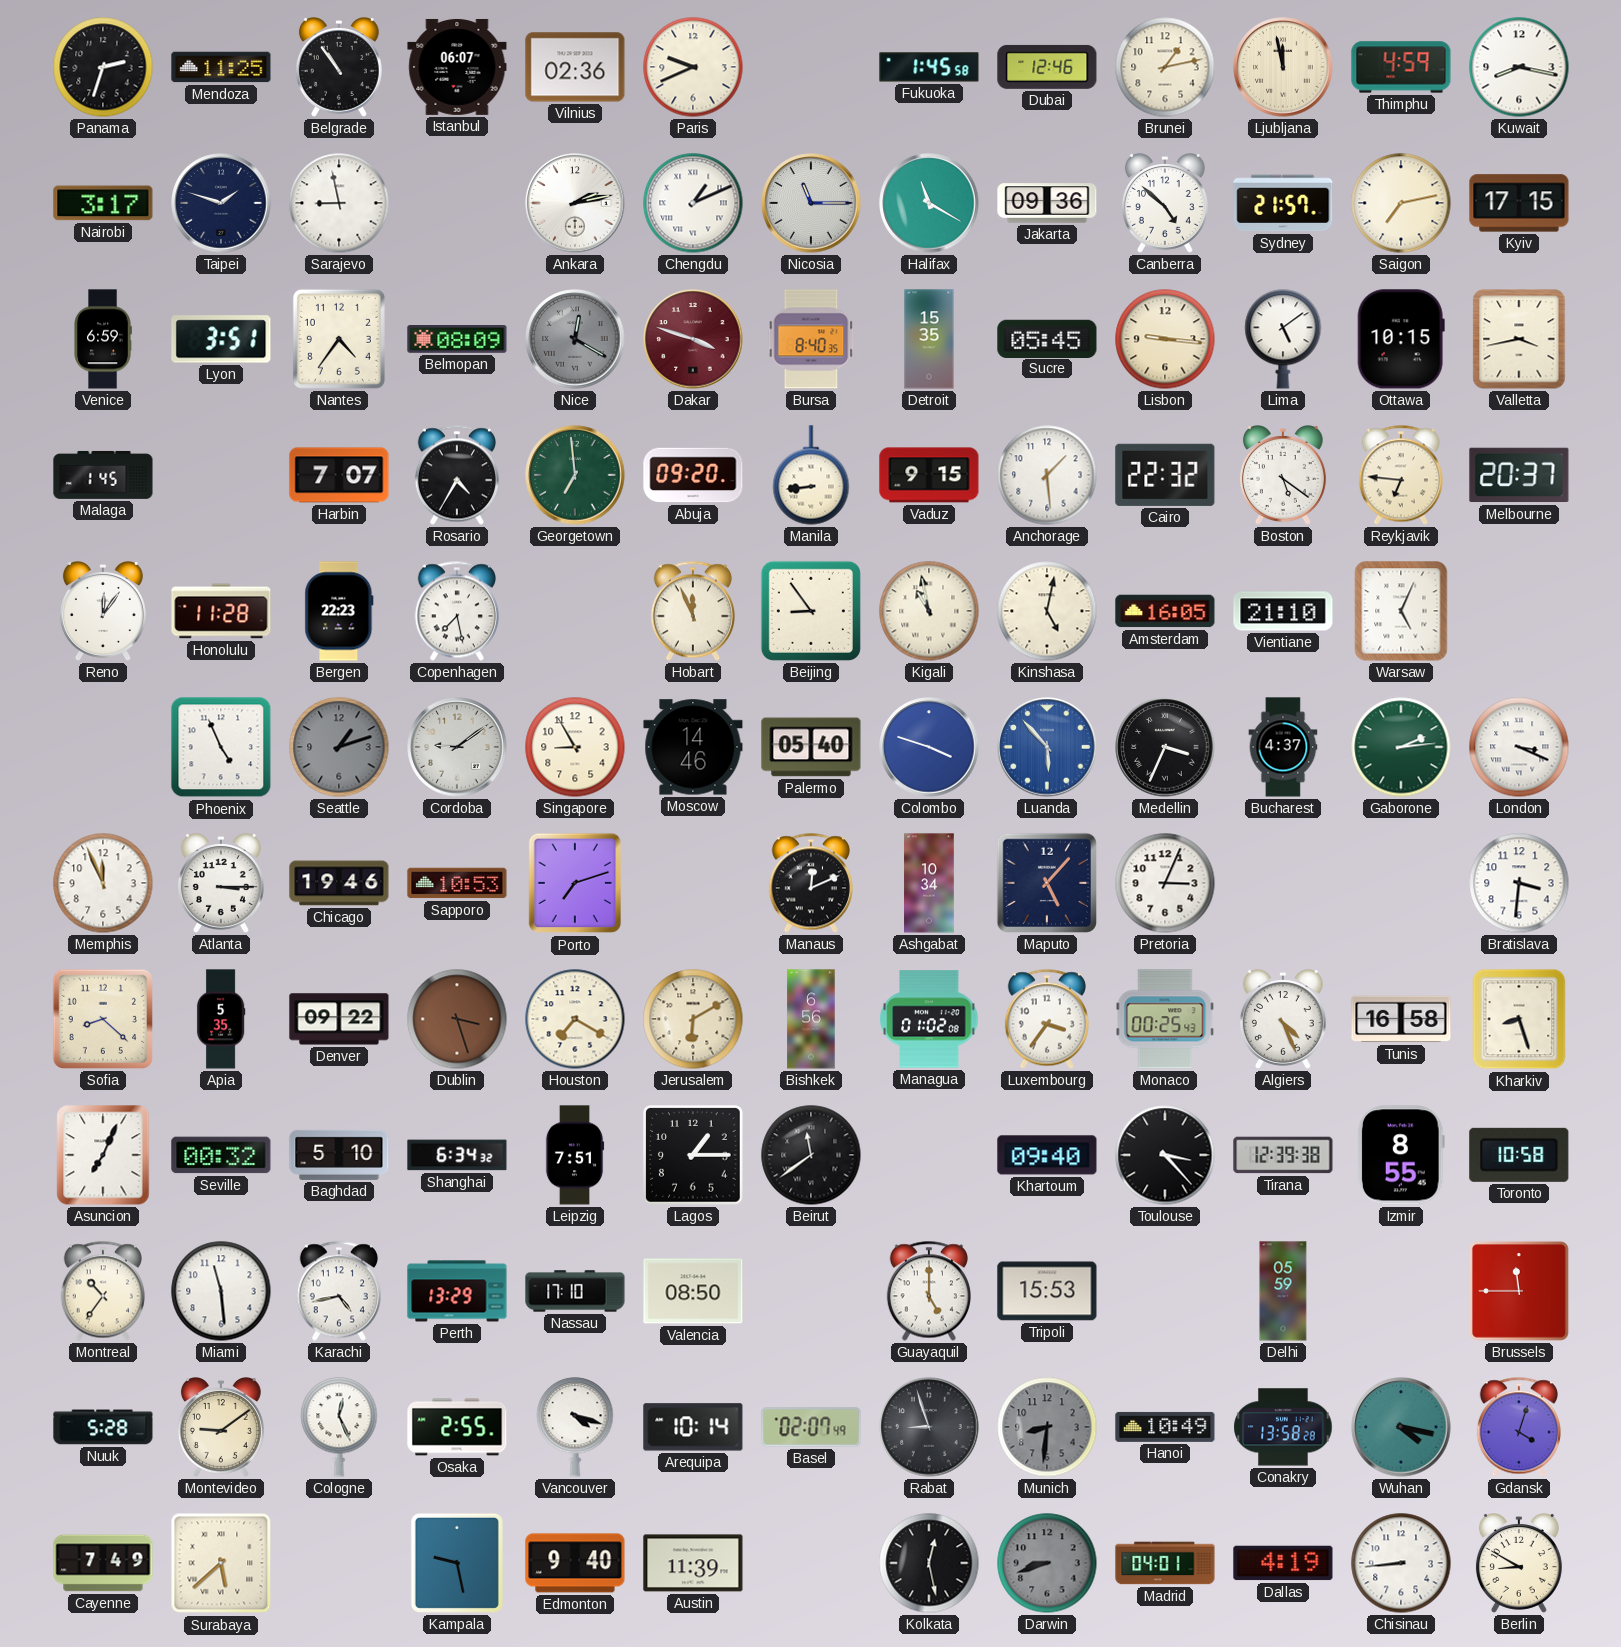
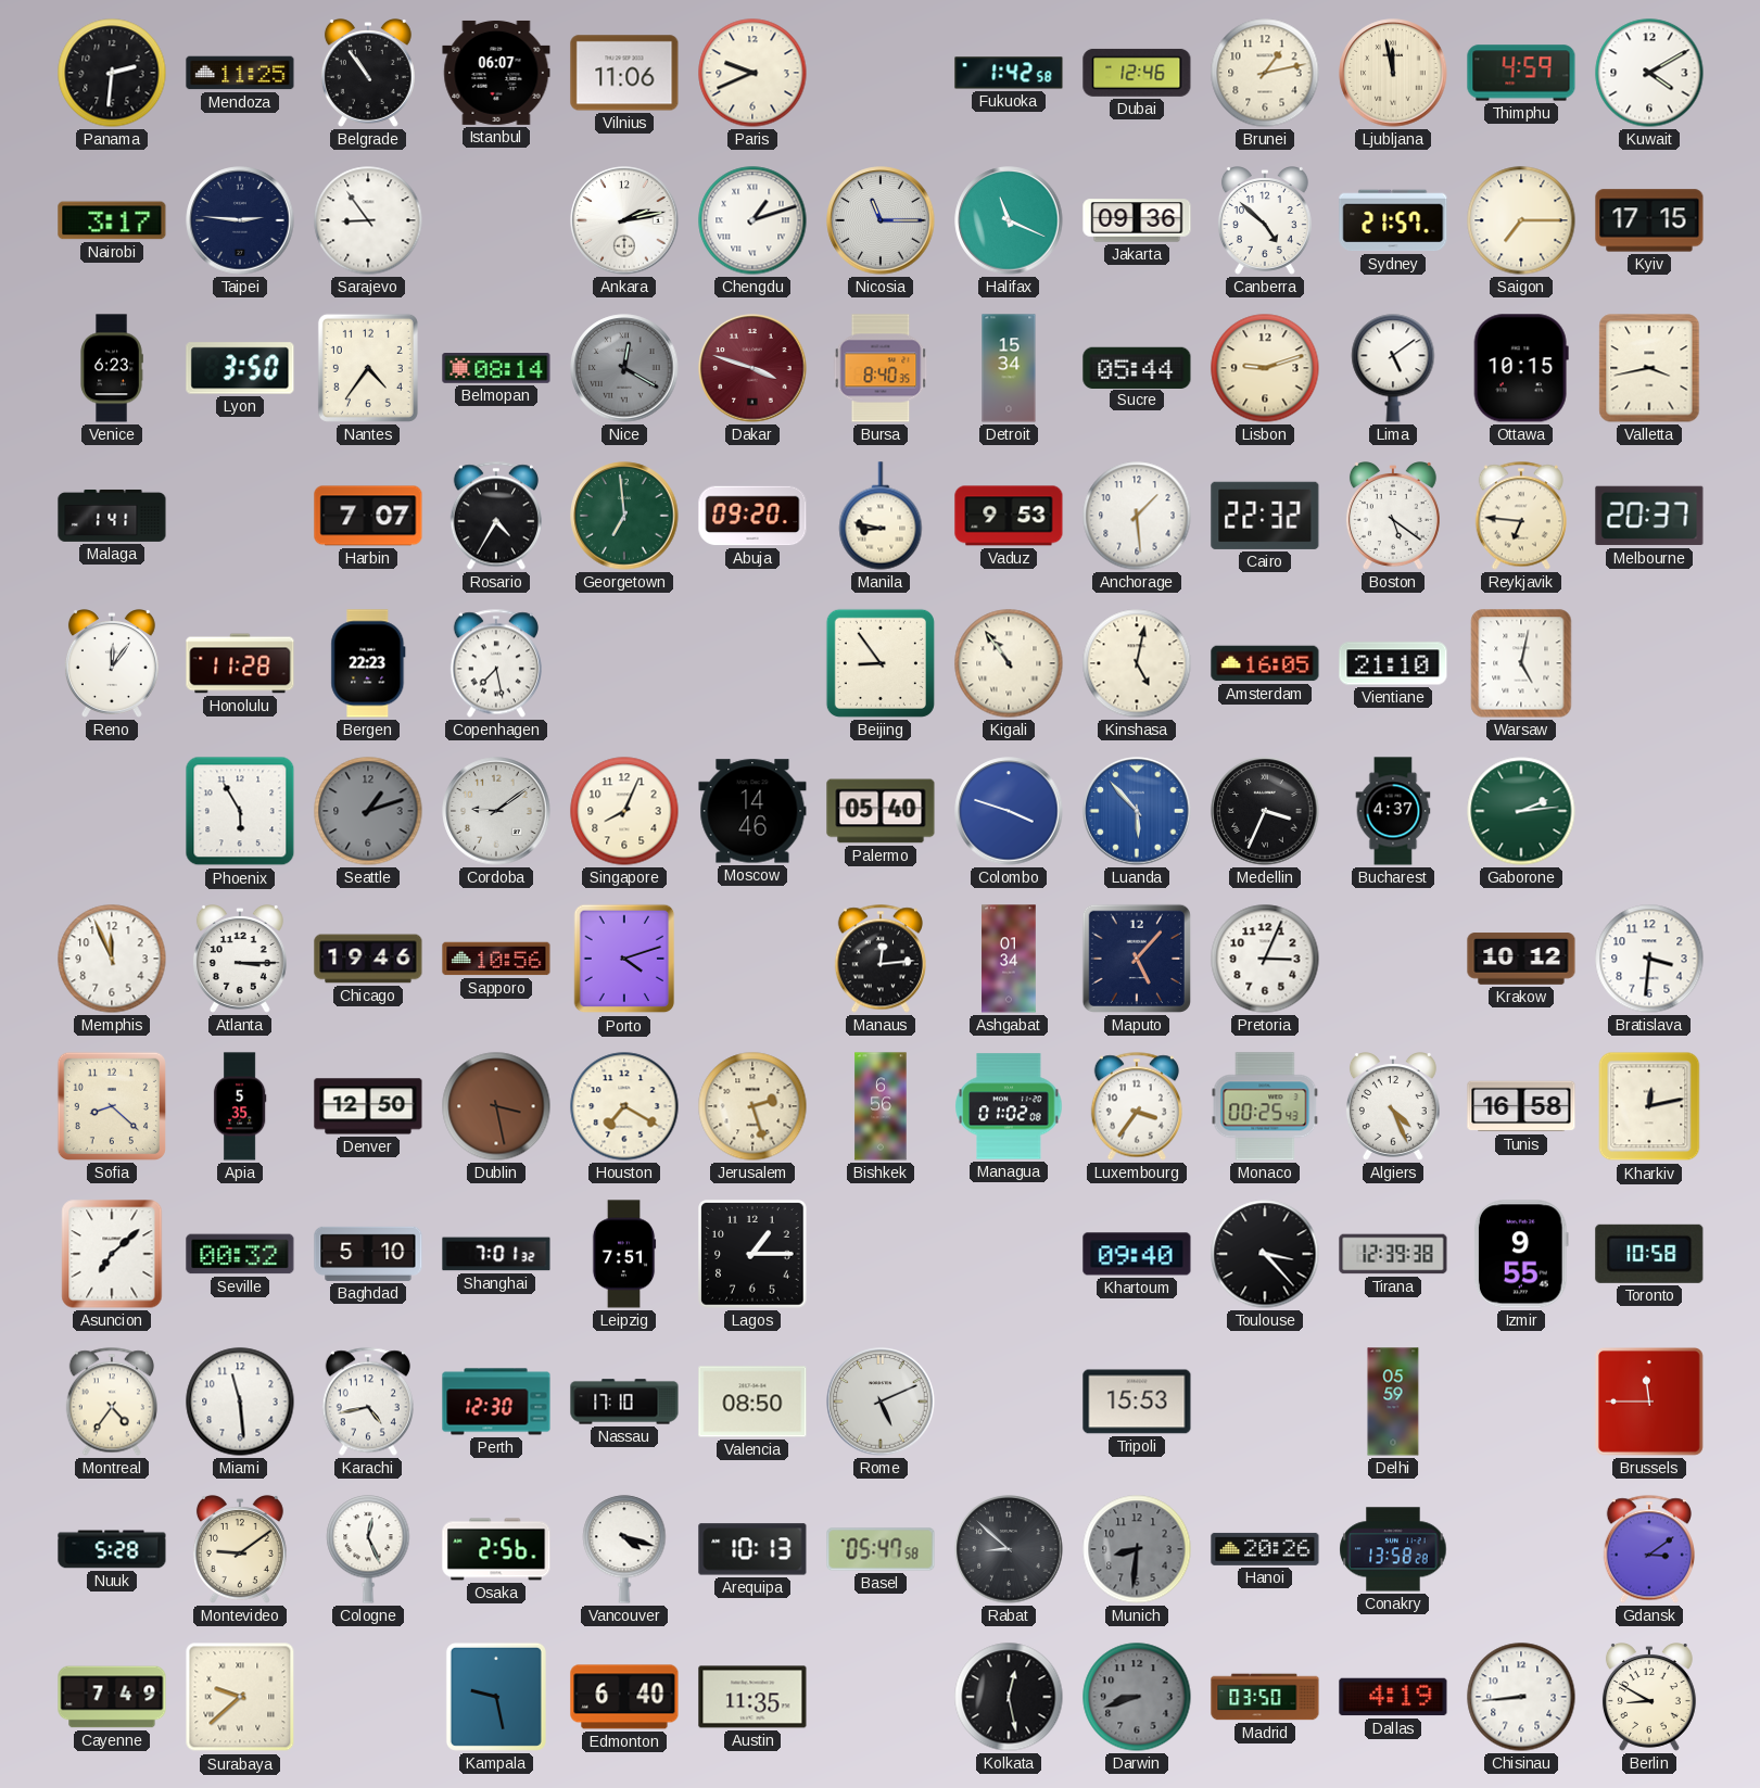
Panama: 2:33 -> 2:31 (112, 73)
Vilnius: 02:36 -> 11:06 (624, 73)
Fukuoka: 1:45 -> 1:42 (1009, 73)
Kuwait: 8:17 -> 4:10 (1649, 73)
Taipei: 1:48 -> 2:46 (240, 220)
Sarajevo: 8:58 -> 8:54 (368, 220)
Chengdu: 1:11 -> 1:12 (752, 220)
Halifax: 11:20 -> 11:19 (1009, 220)
Saigon: 7:13 -> 7:15 (1521, 220)
Venice: 6:59 -> 6:23 (112, 368)
Lyon: 3:51 -> 3:50 (240, 368)
Belmopan: 08:09 -> 08:14 (496, 369)
Detroit: 15:35 -> 15:34 (1009, 368)
Sucre: 05:45 -> 05:44 (1137, 367)
Lisbon: 9:16 -> 9:12 (1265, 368)
Malaga: 1:45 -> 1:41 (112, 516)
Manila: 8:44 -> 8:47 (881, 516)
Vaduz: 9:15 -> 9:53 (1009, 516)
Hobart: 11:56 -> none (693, 611)
Kigali: 10:58 -> 10:54 (1009, 663)
Warsaw: 5:04 -> 5:02 (1521, 663)
Phoenix: 4:56 -> 5:55 (240, 811)
Singapore: 8:55 -> 8:04 (624, 811)
London: 3:19 -> none (1519, 747)
Sapporo: 10:53 -> 10:56 (496, 959)
Porto: 7:12 -> 4:12 (624, 959)
Manaus: 12:11 -> 12:14 (881, 959)
Ashgabat: 10:34 -> 01:34 (1009, 959)
Krakow: none -> 10:12 (1521, 959)
Denver: 09:22 -> 12:50 (368, 1106)
Dublin: 3:27 -> 3:28 (496, 1106)
Jerusalem: 6:10 -> 2:27 (752, 1106)
Kharkiv: 8:27 -> 12:13 (1649, 1106)
Asuncion: 7:04 -> 7:08 (112, 1254)
Shanghai: 6:34 -> 7:01 (496, 1254)
Beirut: 11:39 -> none (811, 1155)
Izmir: 8:55 -> 9:55 (1521, 1254)
Montreal: 10:36 -> 4:36 (112, 1402)
Perth: 13:29 -> 12:30 (496, 1402)
Rome: none -> 5:11 (881, 1402)
Guayaquil: 5:00 -> none (929, 1291)
Osaka: 2:55 -> 2:56 (496, 1549)
Arequipa: 10:14 -> 10:13 (752, 1549)
Basel: 02:07 -> 05:47 (881, 1549)
Rabat: 8:57 -> 8:52 (1009, 1549)
Hanoi: 10:49 -> 20:26 (1265, 1549)
Wuhan: 4:17 -> none (1401, 1427)
Gdansk: 4:03 -> 3:09 (1649, 1549)
Surabaya: 5:38 -> 9:38 (240, 1697)
Edmonton: 9:40 -> 6:40 (624, 1697)
Austin: 11:39 -> 11:35 (752, 1697)
Madrid: 04:01 -> 03:50 (1265, 1697)
